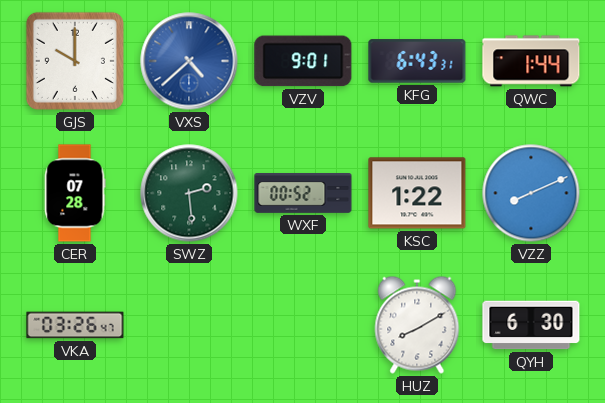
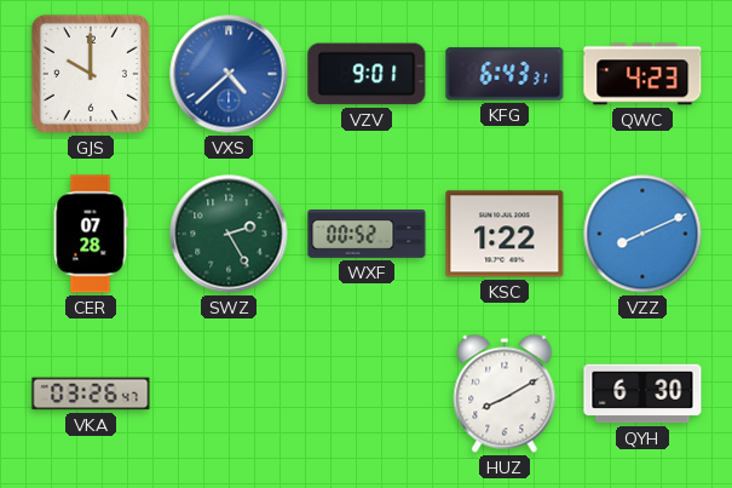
QWC: 1:44 -> 4:23 (642, 74)
SWZ: 2:29 -> 2:25 (229, 234)
